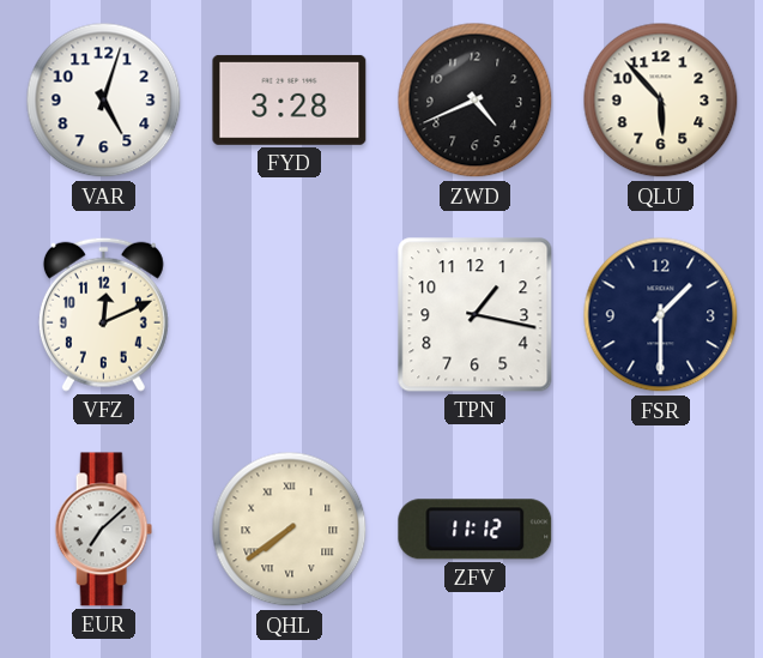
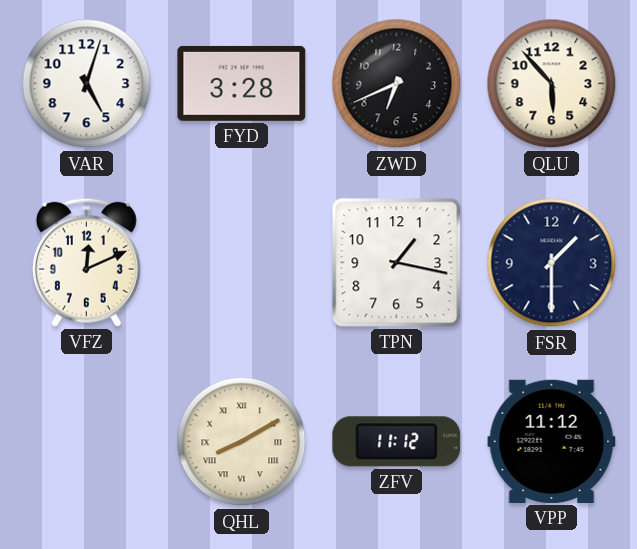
ZWD: 4:41 -> 6:41 (397, 84)
EUR: 7:08 -> none (103, 530)
QHL: 7:39 -> 8:10 (242, 442)
VPP: none -> 11:12 (552, 441)
